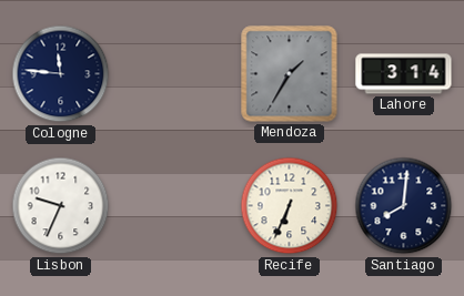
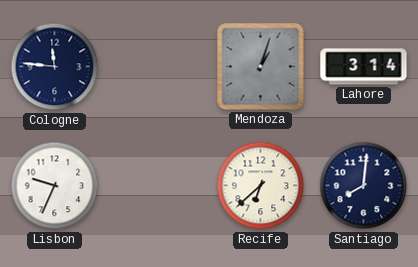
Mendoza: 1:35 -> 1:03 (261, 67)
Recife: 6:34 -> 6:38 (261, 186)
